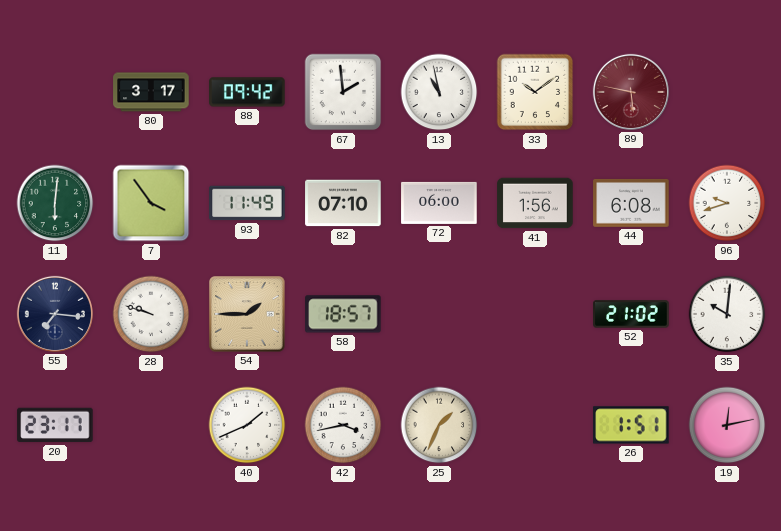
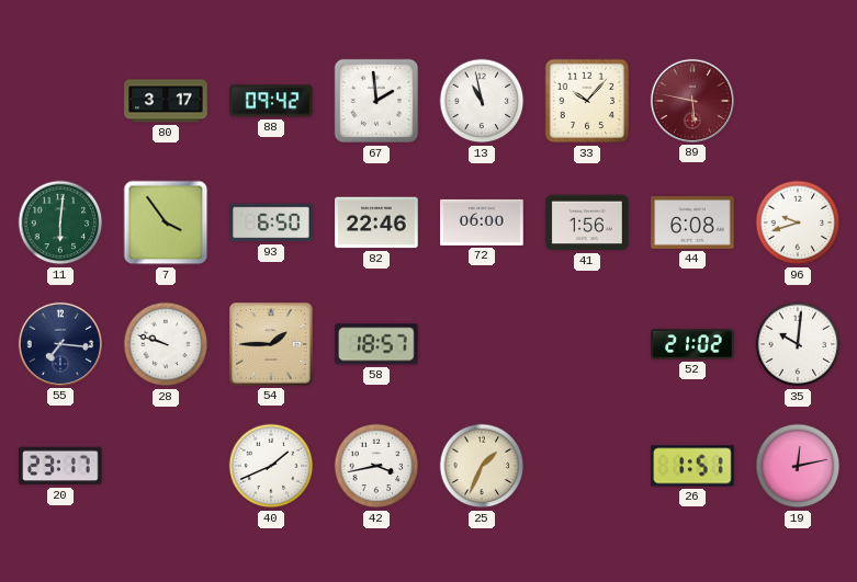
33: 10:09 -> 10:07 (587, 101)
93: 11:49 -> 6:50 (271, 222)
82: 07:10 -> 22:46 (376, 222)
